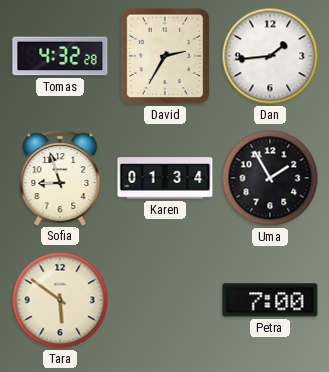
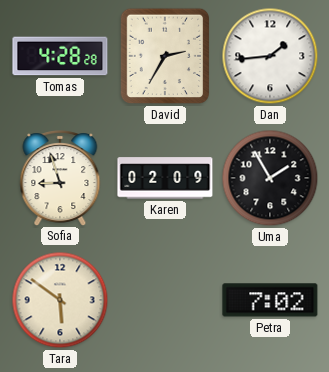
Tomas: 4:32 -> 4:28 (60, 56)
Karen: 01:34 -> 02:09 (165, 178)
Petra: 7:00 -> 7:02 (270, 300)
